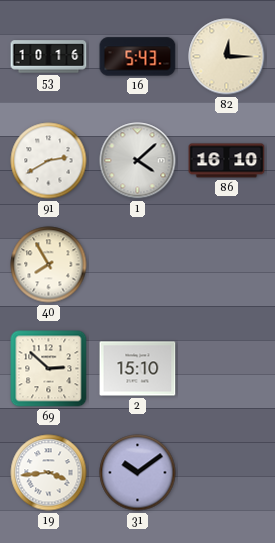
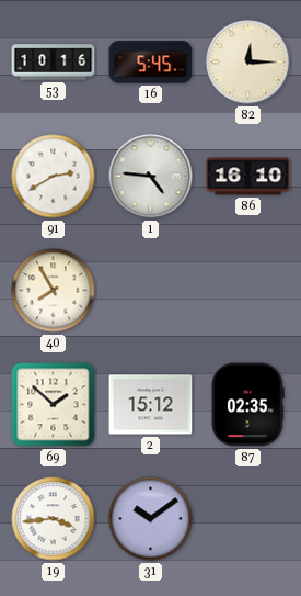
16: 5:43 -> 5:45 (151, 63)
1: 4:08 -> 4:46 (151, 177)
69: 2:52 -> 1:52 (54, 405)
2: 15:10 -> 15:12 (151, 405)
87: none -> 02:35 (248, 405)
